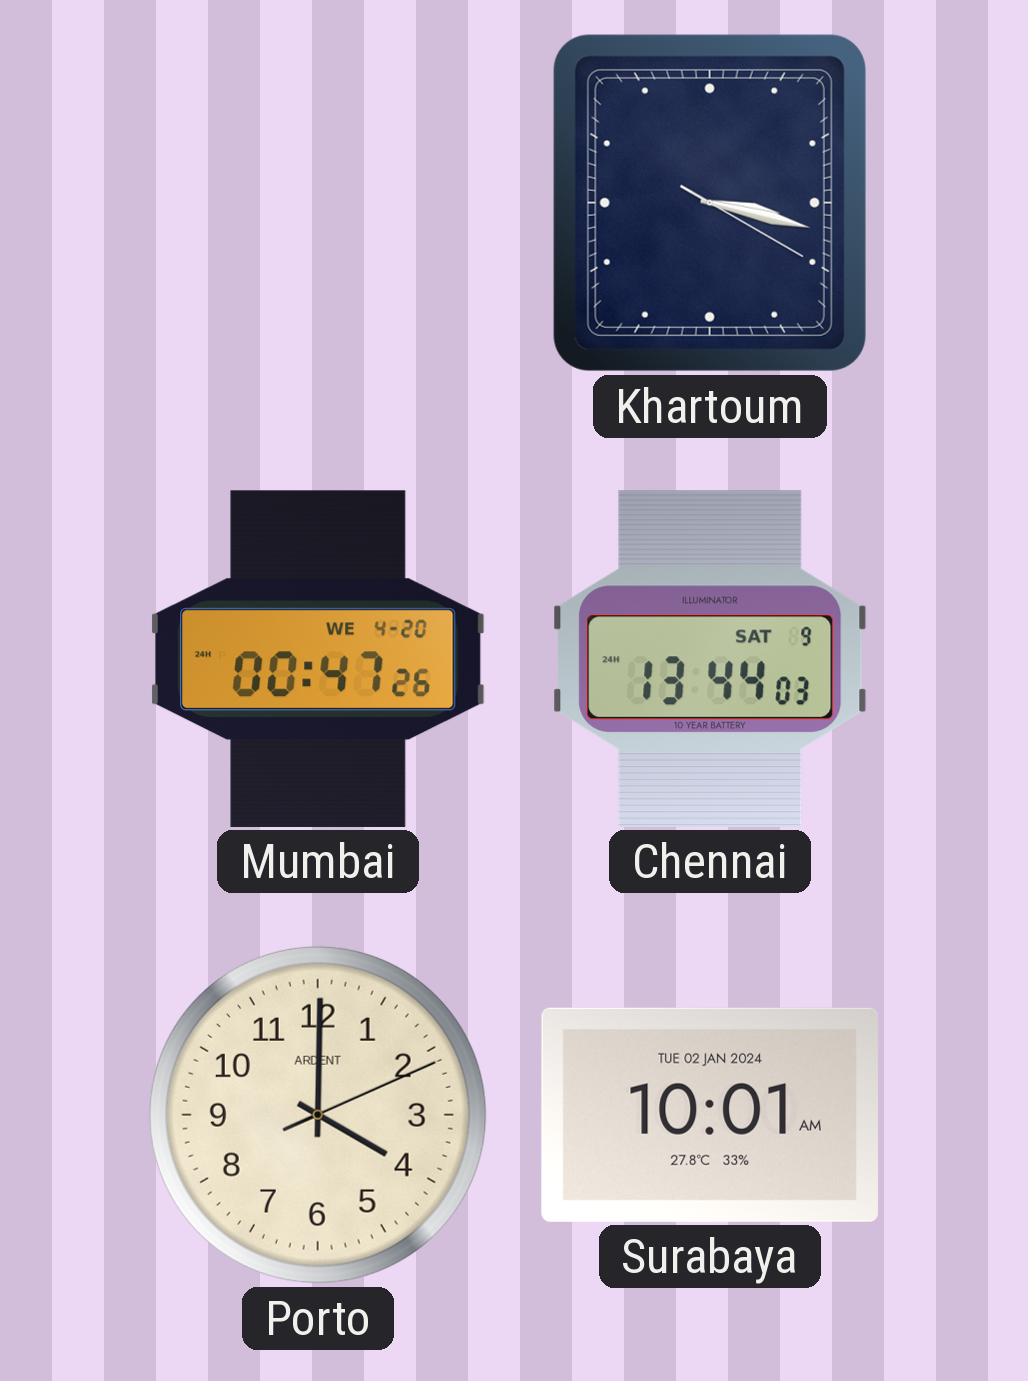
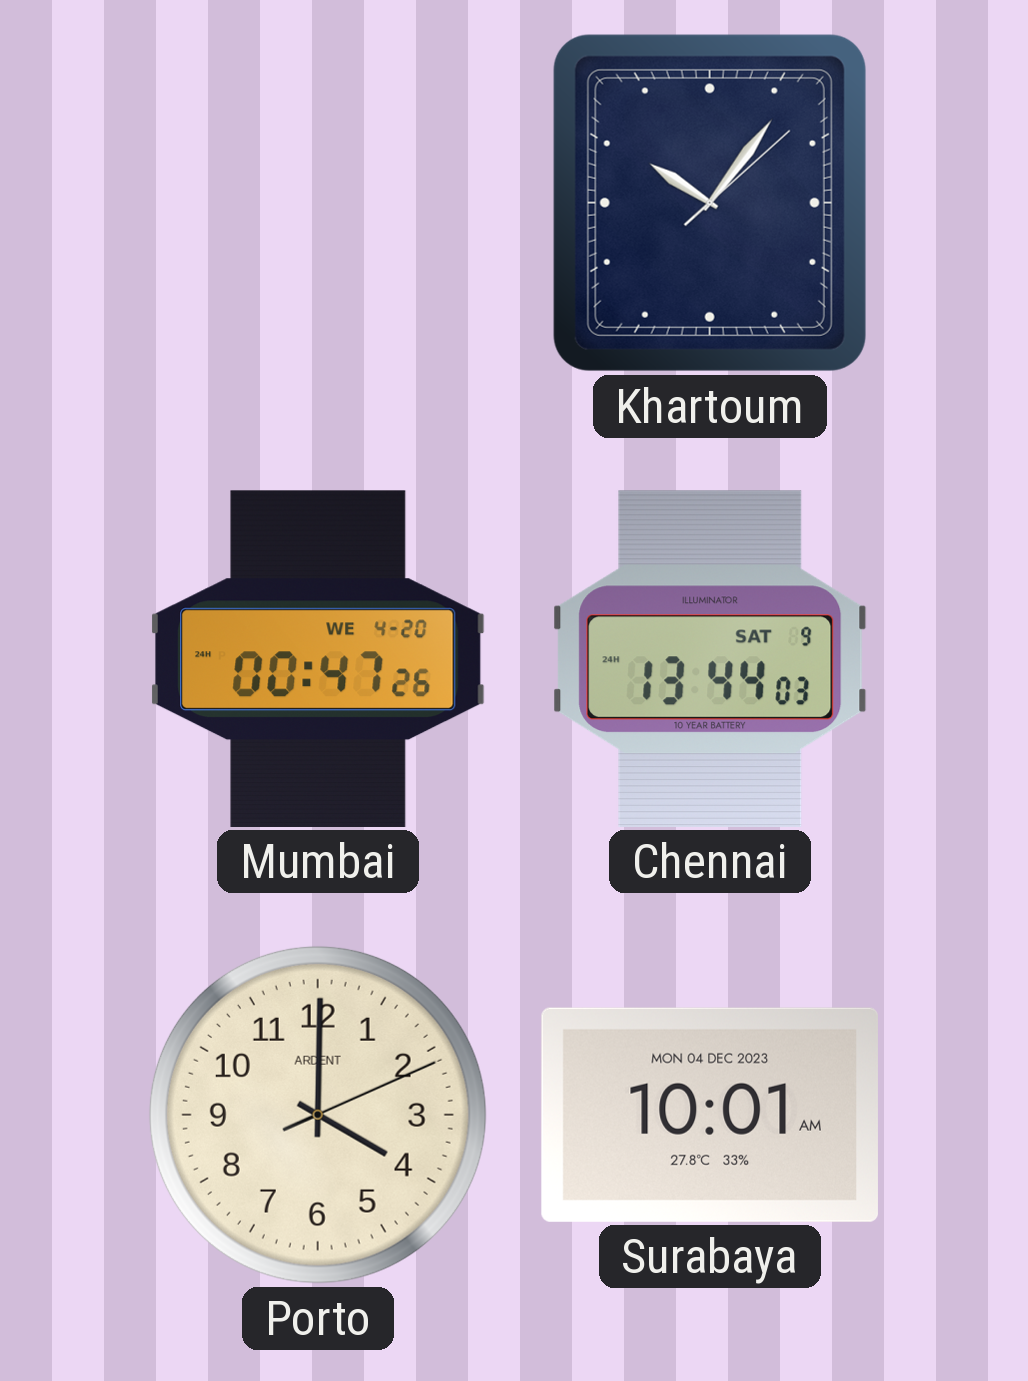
Khartoum: 3:17 -> 10:06 (710, 203)
Surabaya date: TUE 02 JAN 2024 -> MON 04 DEC 2023 (710, 1115)
